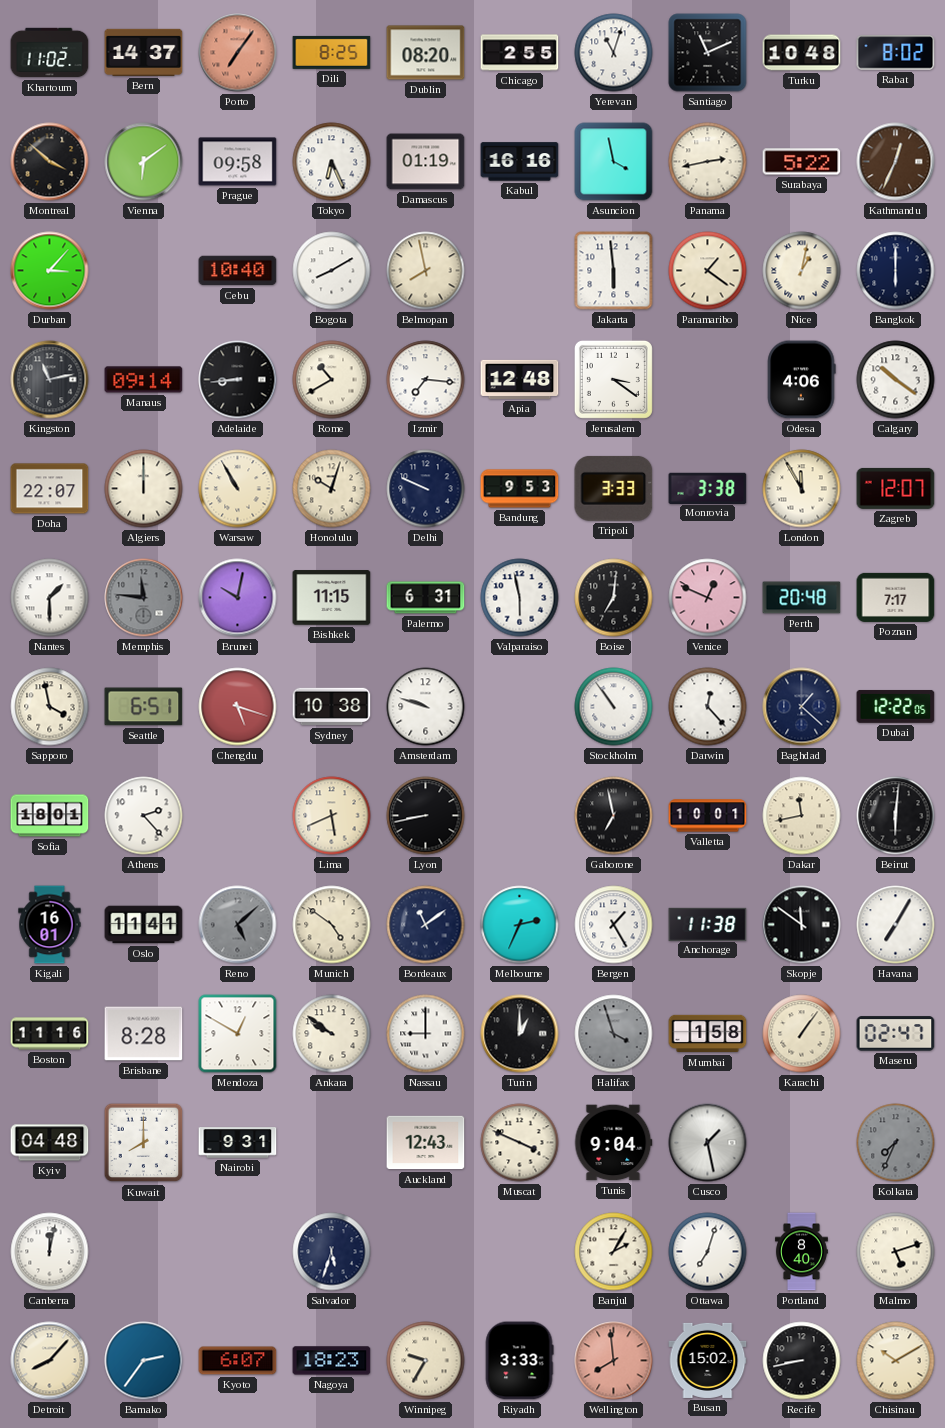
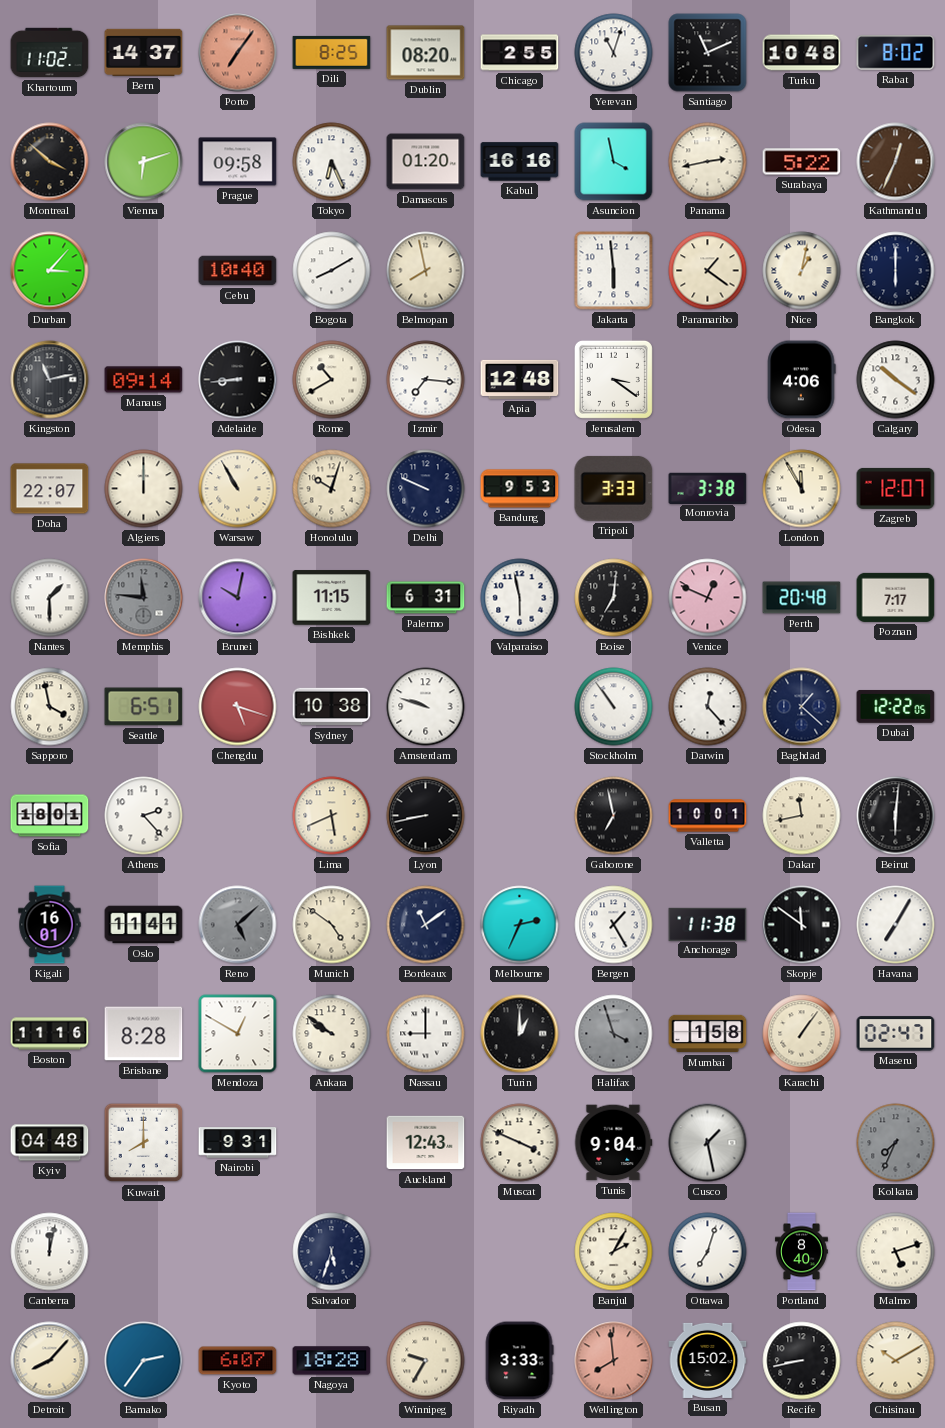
Vienna: 6:09 -> 6:12 (144, 162)
Damascus: 01:19 -> 01:20 (426, 162)
Nagoya: 18:23 -> 18:28 (332, 1361)
